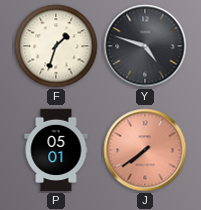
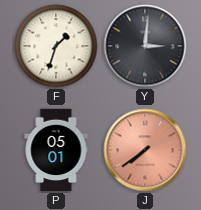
Y: 4:48 -> 3:01 (145, 46)
